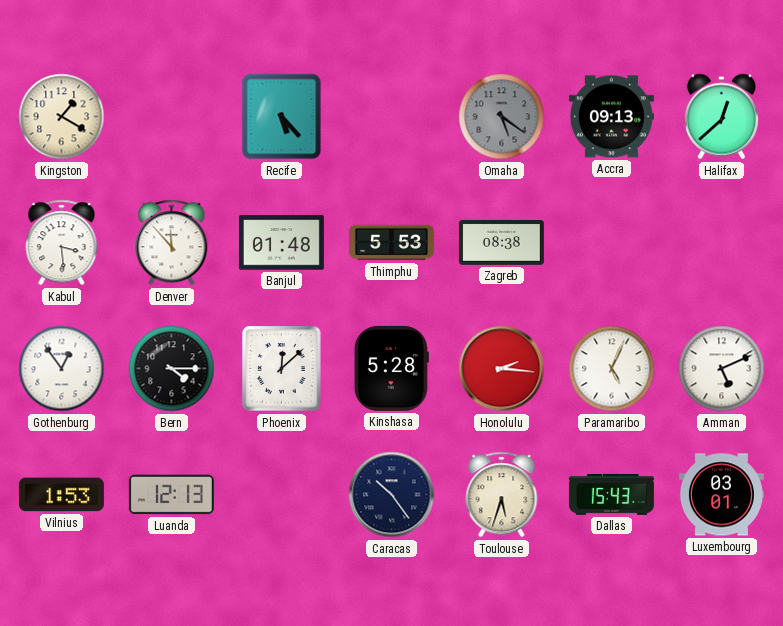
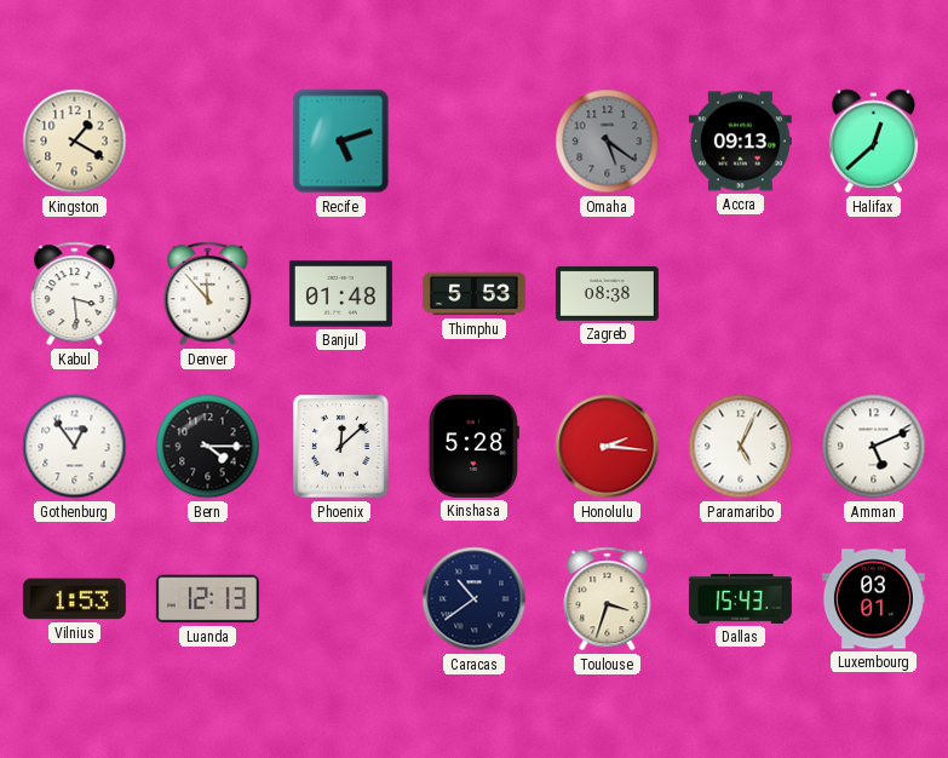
Recife: 5:23 -> 5:12 (341, 142)
Caracas: 10:24 -> 10:39 (475, 599)
Toulouse: 5:33 -> 3:33 (608, 599)
